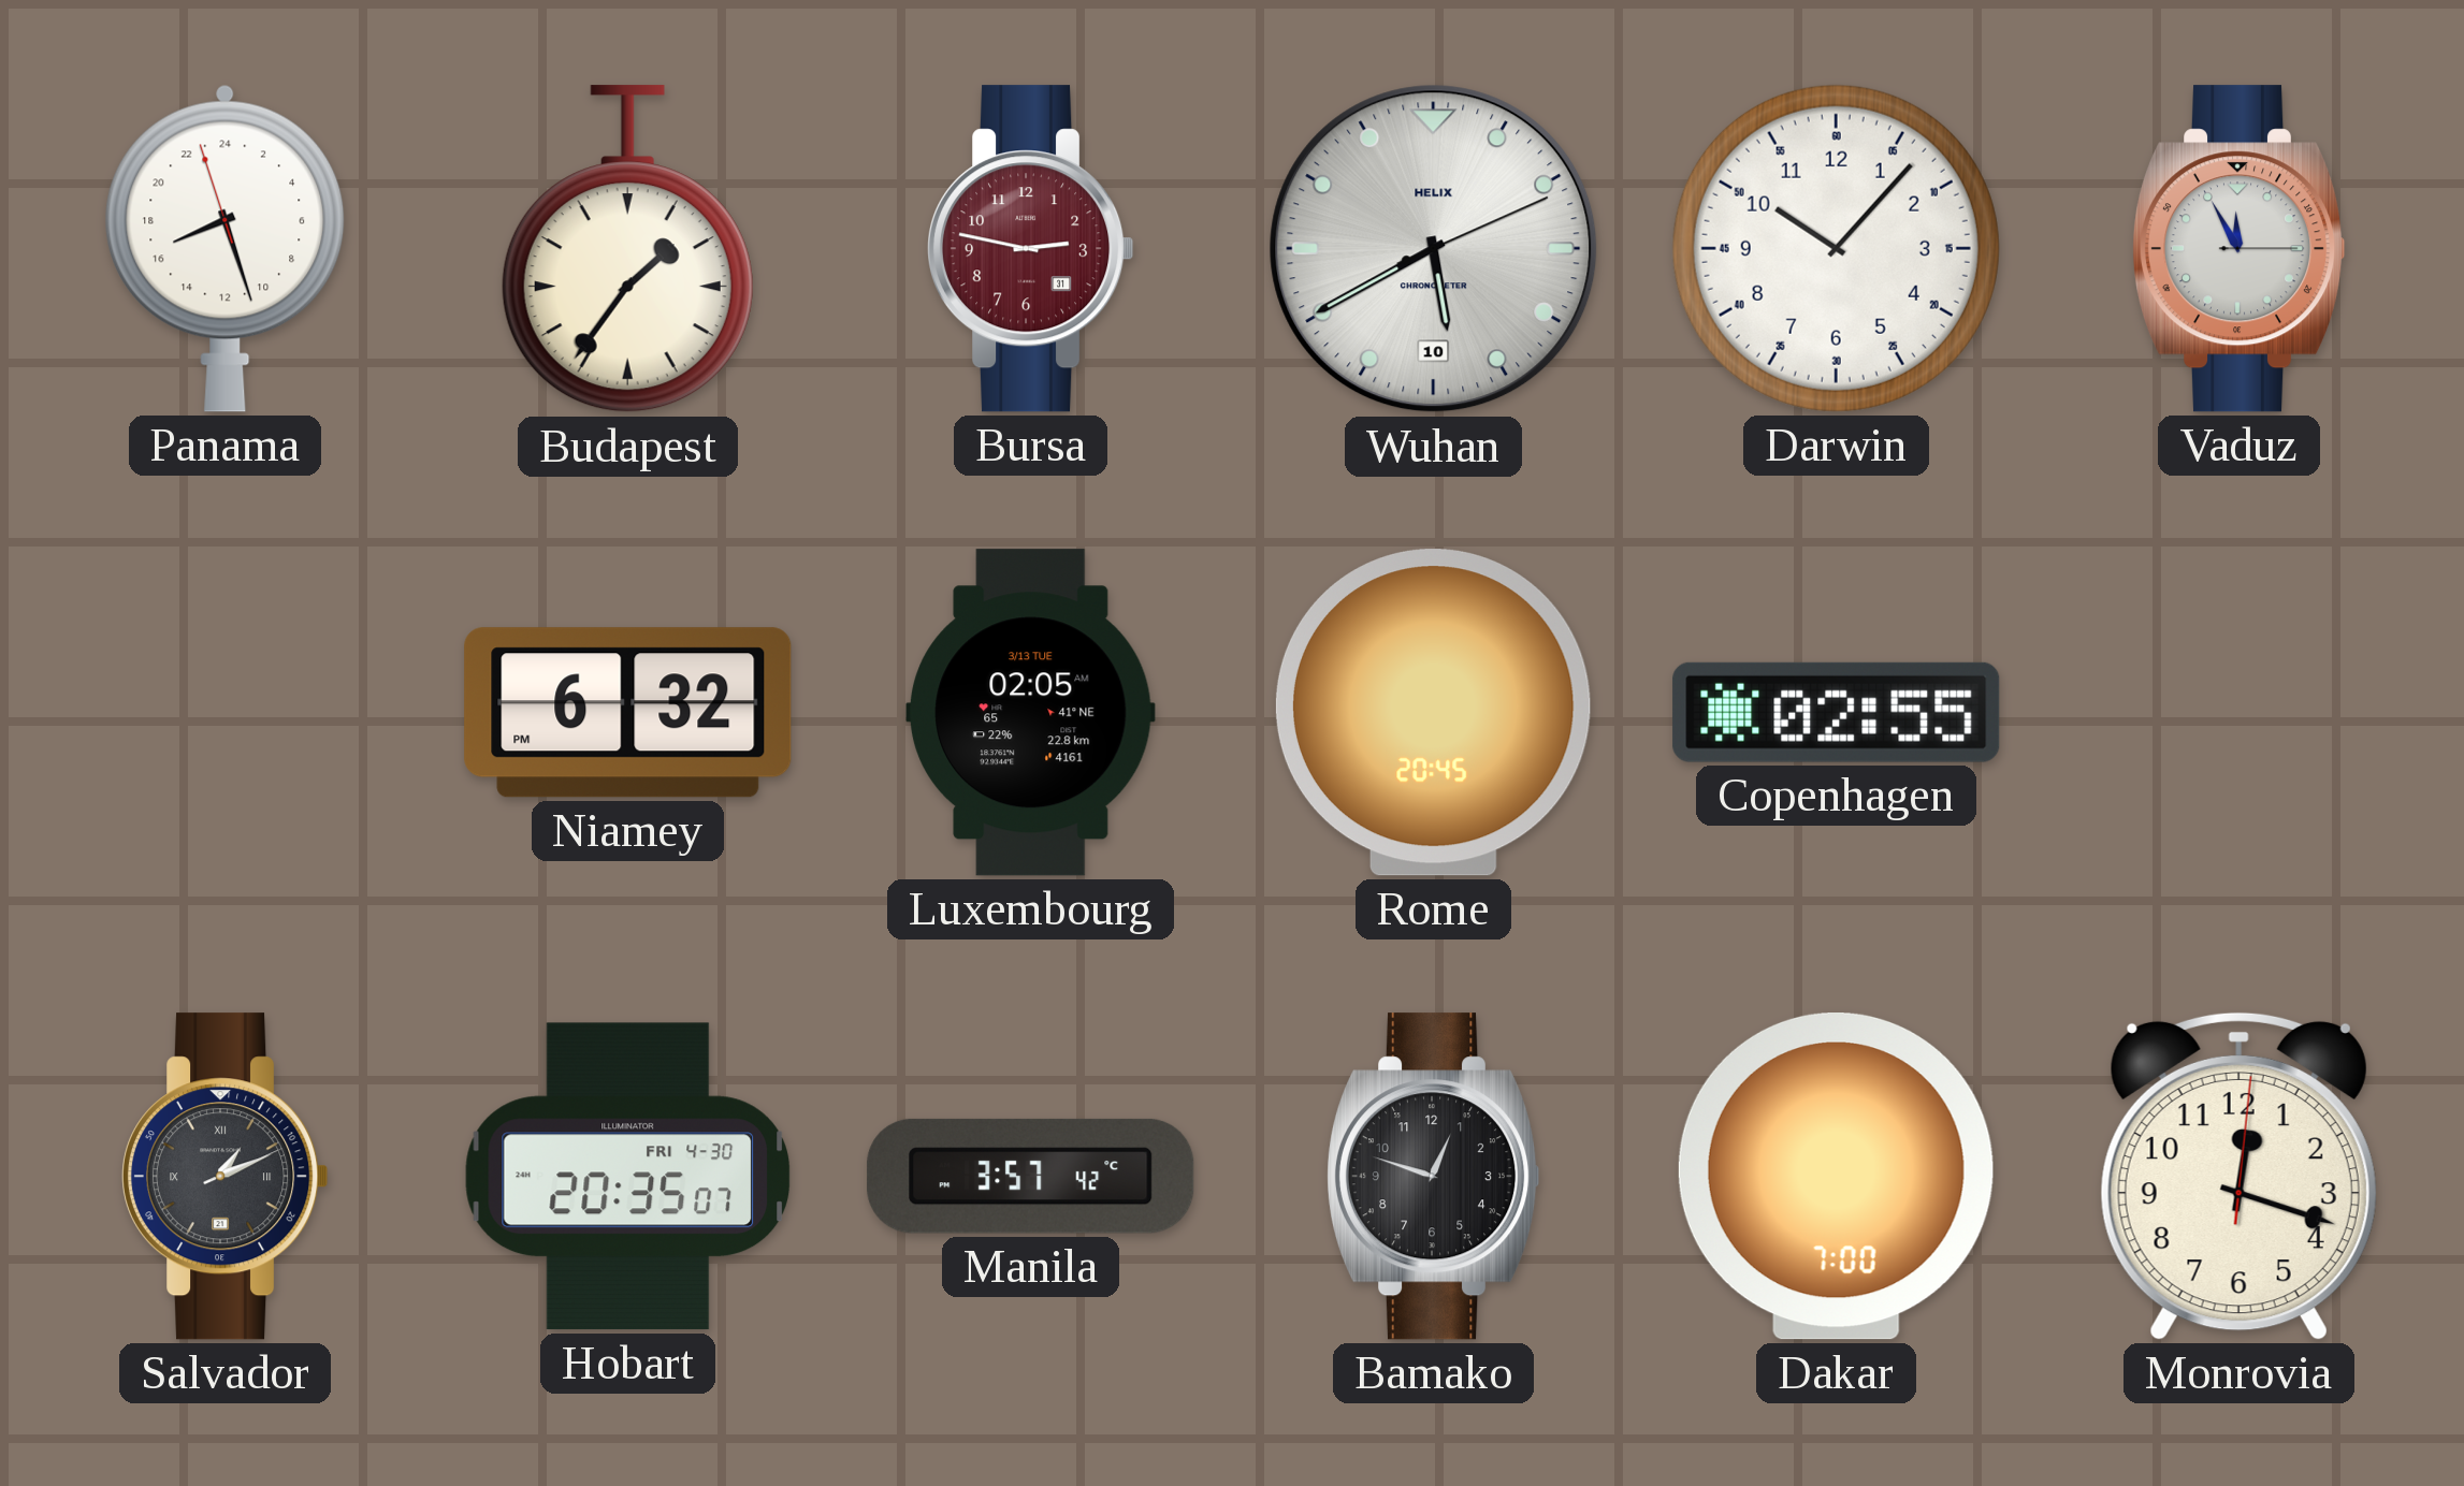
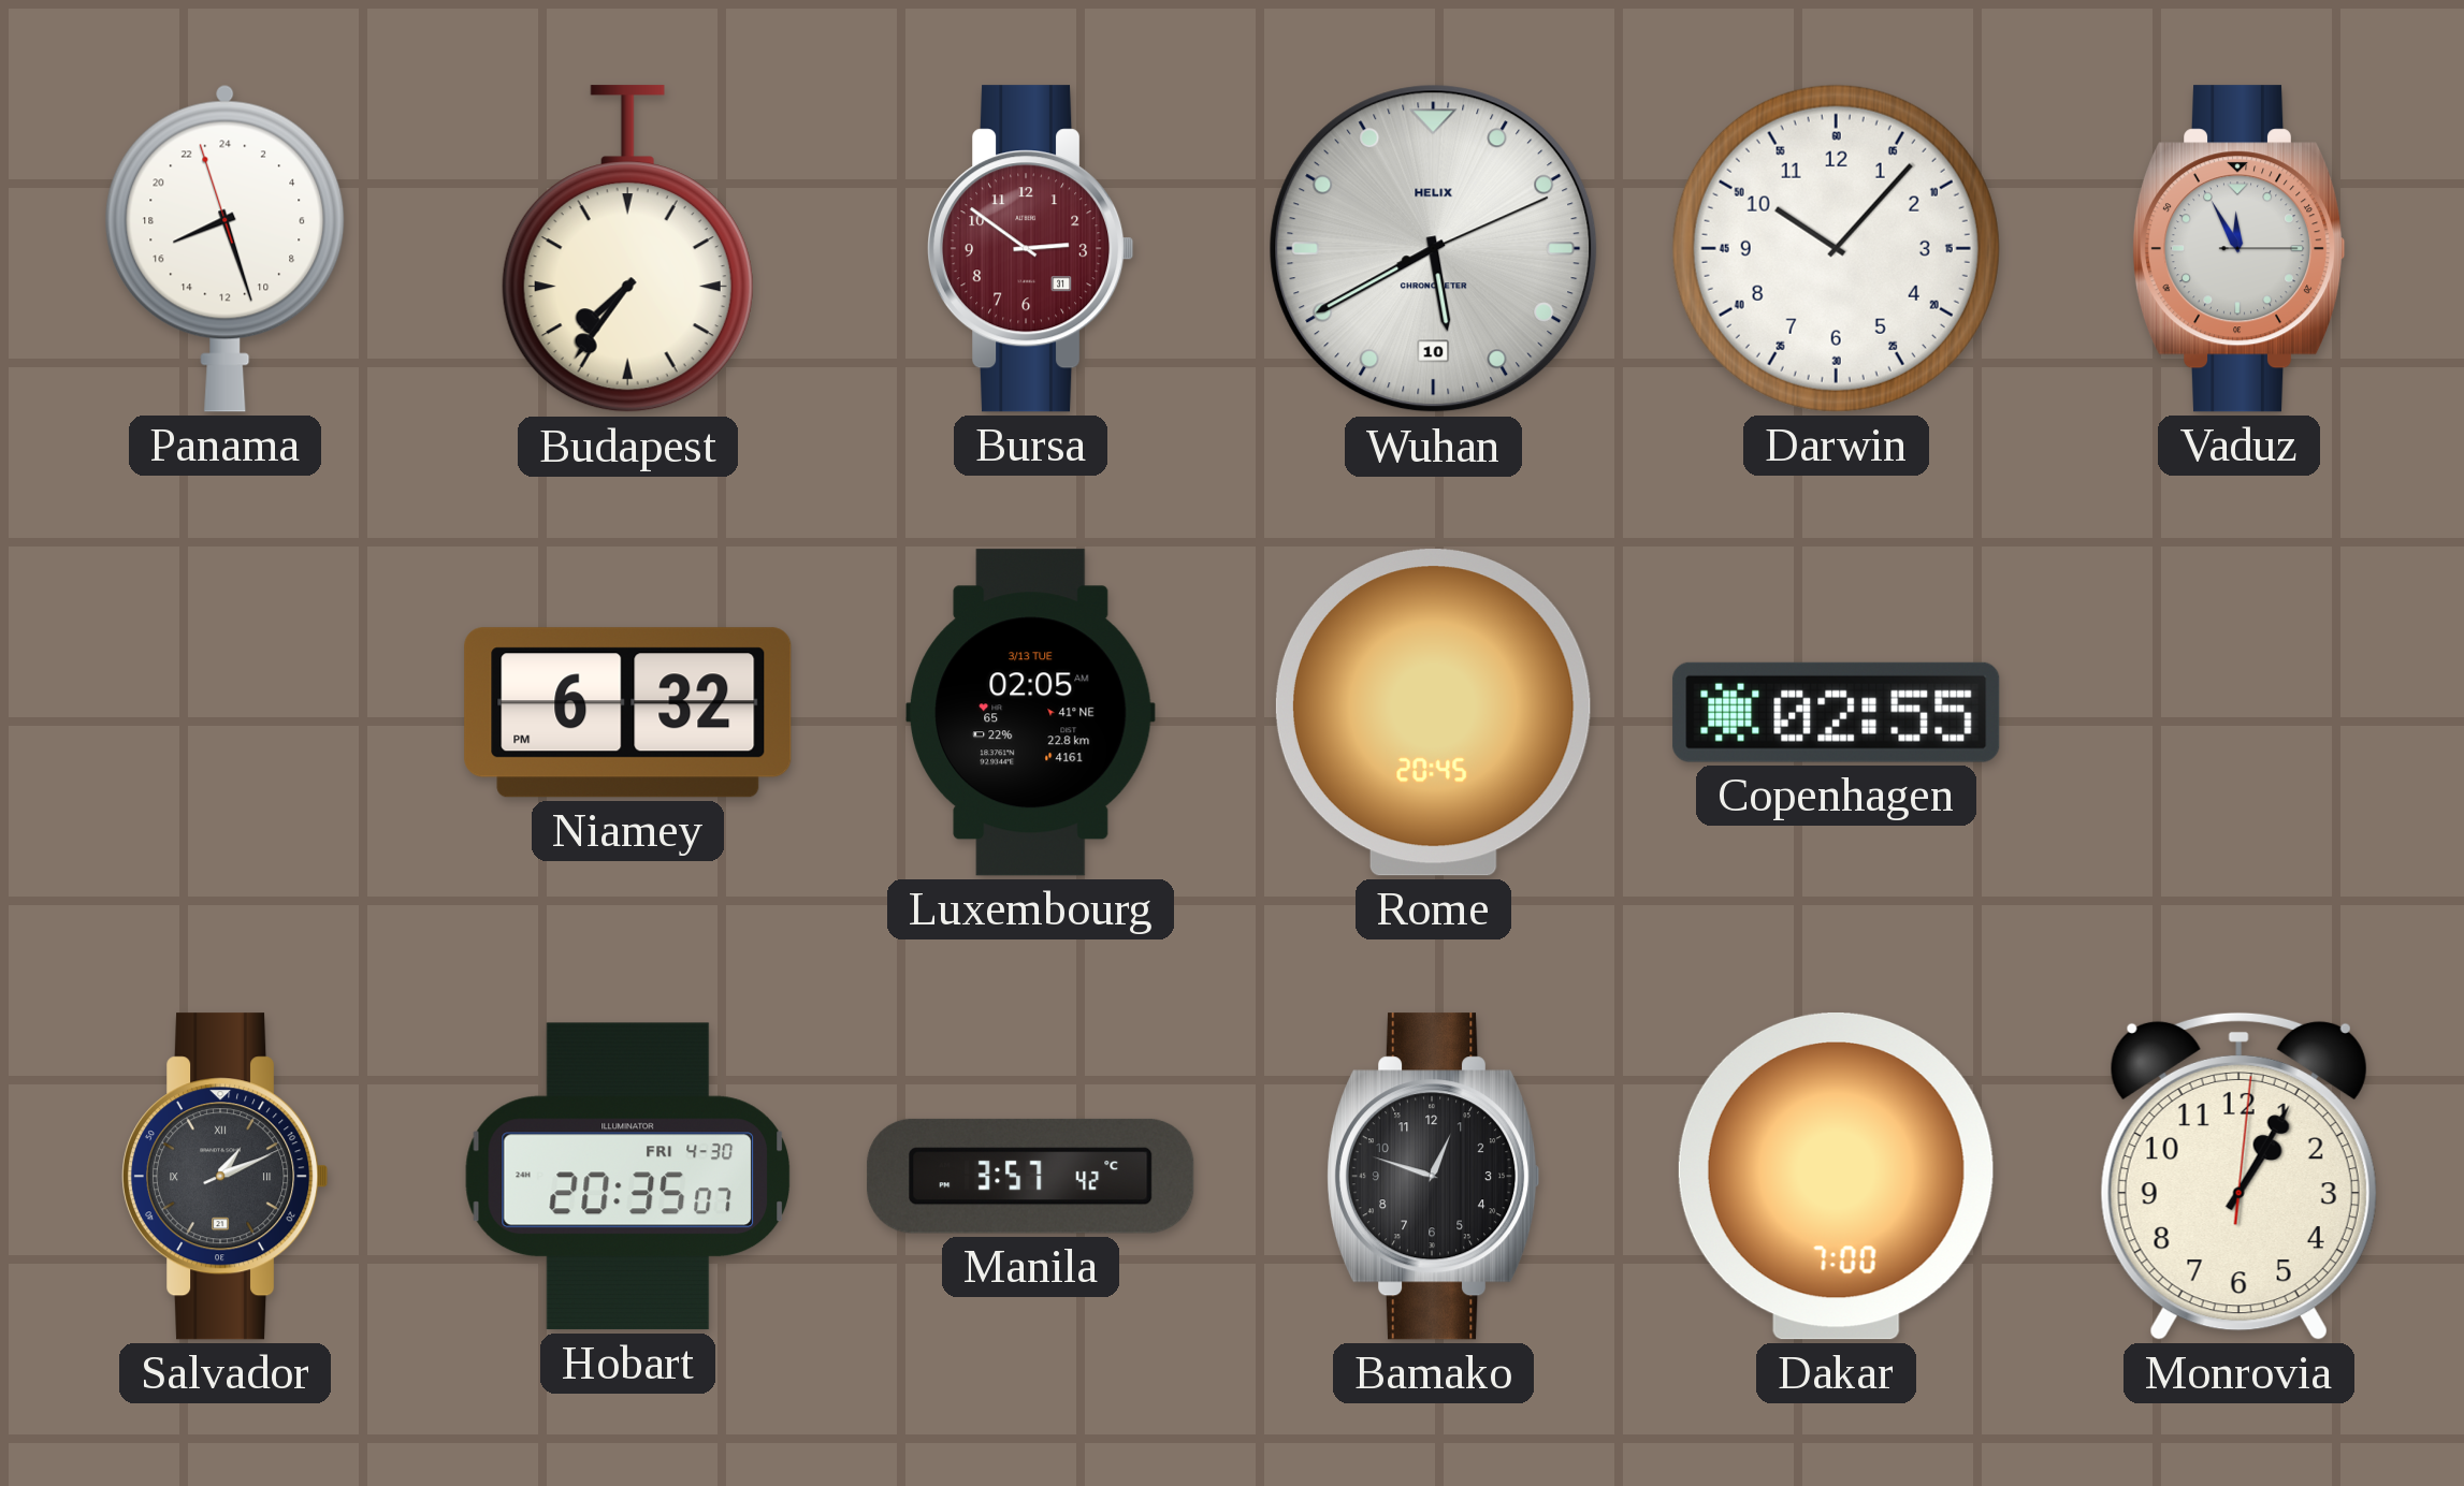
Budapest: 1:36 -> 7:36 (627, 249)
Bursa: 2:47 -> 2:51 (1031, 249)
Monrovia: 12:18 -> 1:05 (2238, 1176)
